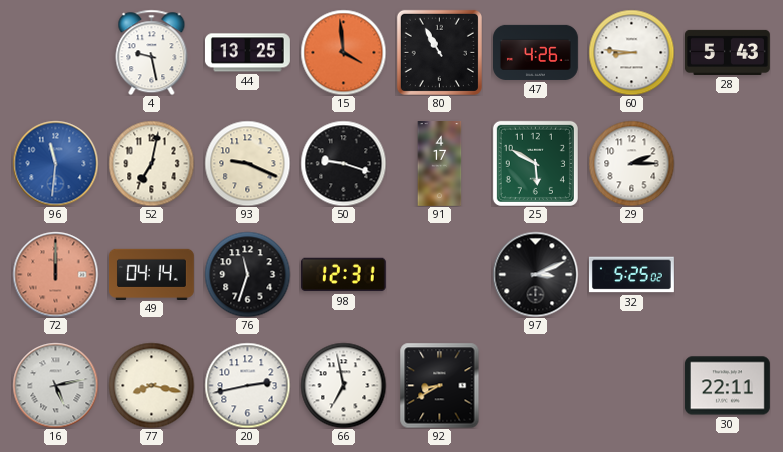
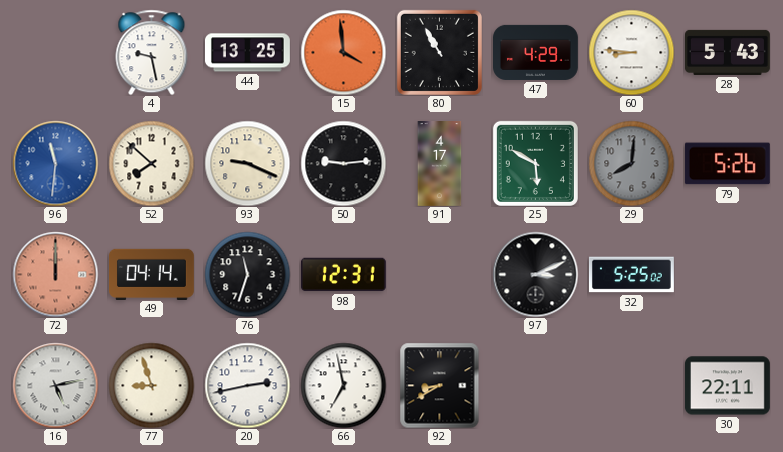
47: 4:26 -> 4:29 (536, 52)
52: 7:02 -> 7:52 (151, 163)
50: 9:18 -> 9:14 (343, 163)
29: 2:15 -> 8:01 (631, 163)
29 dial: white -> grey (631, 163)
79: none -> 5:26 (727, 164)
77: 8:17 -> 8:57 (151, 385)
